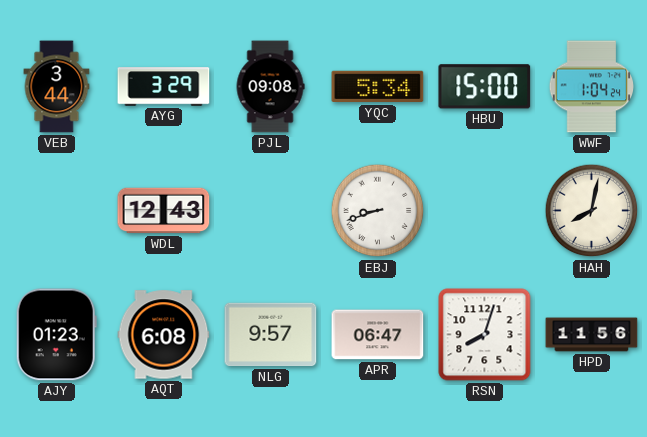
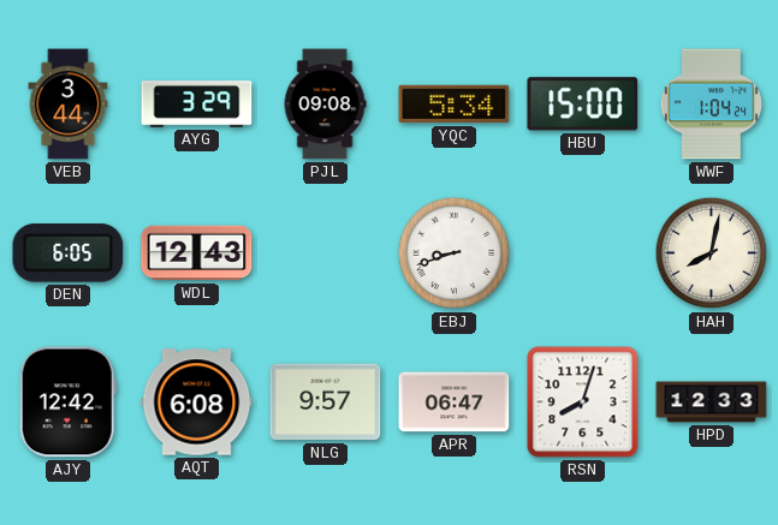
DEN: none -> 6:05 (69, 253)
AJY: 01:23 -> 12:42 (67, 402)
HPD: 11:56 -> 12:33 (712, 402)
